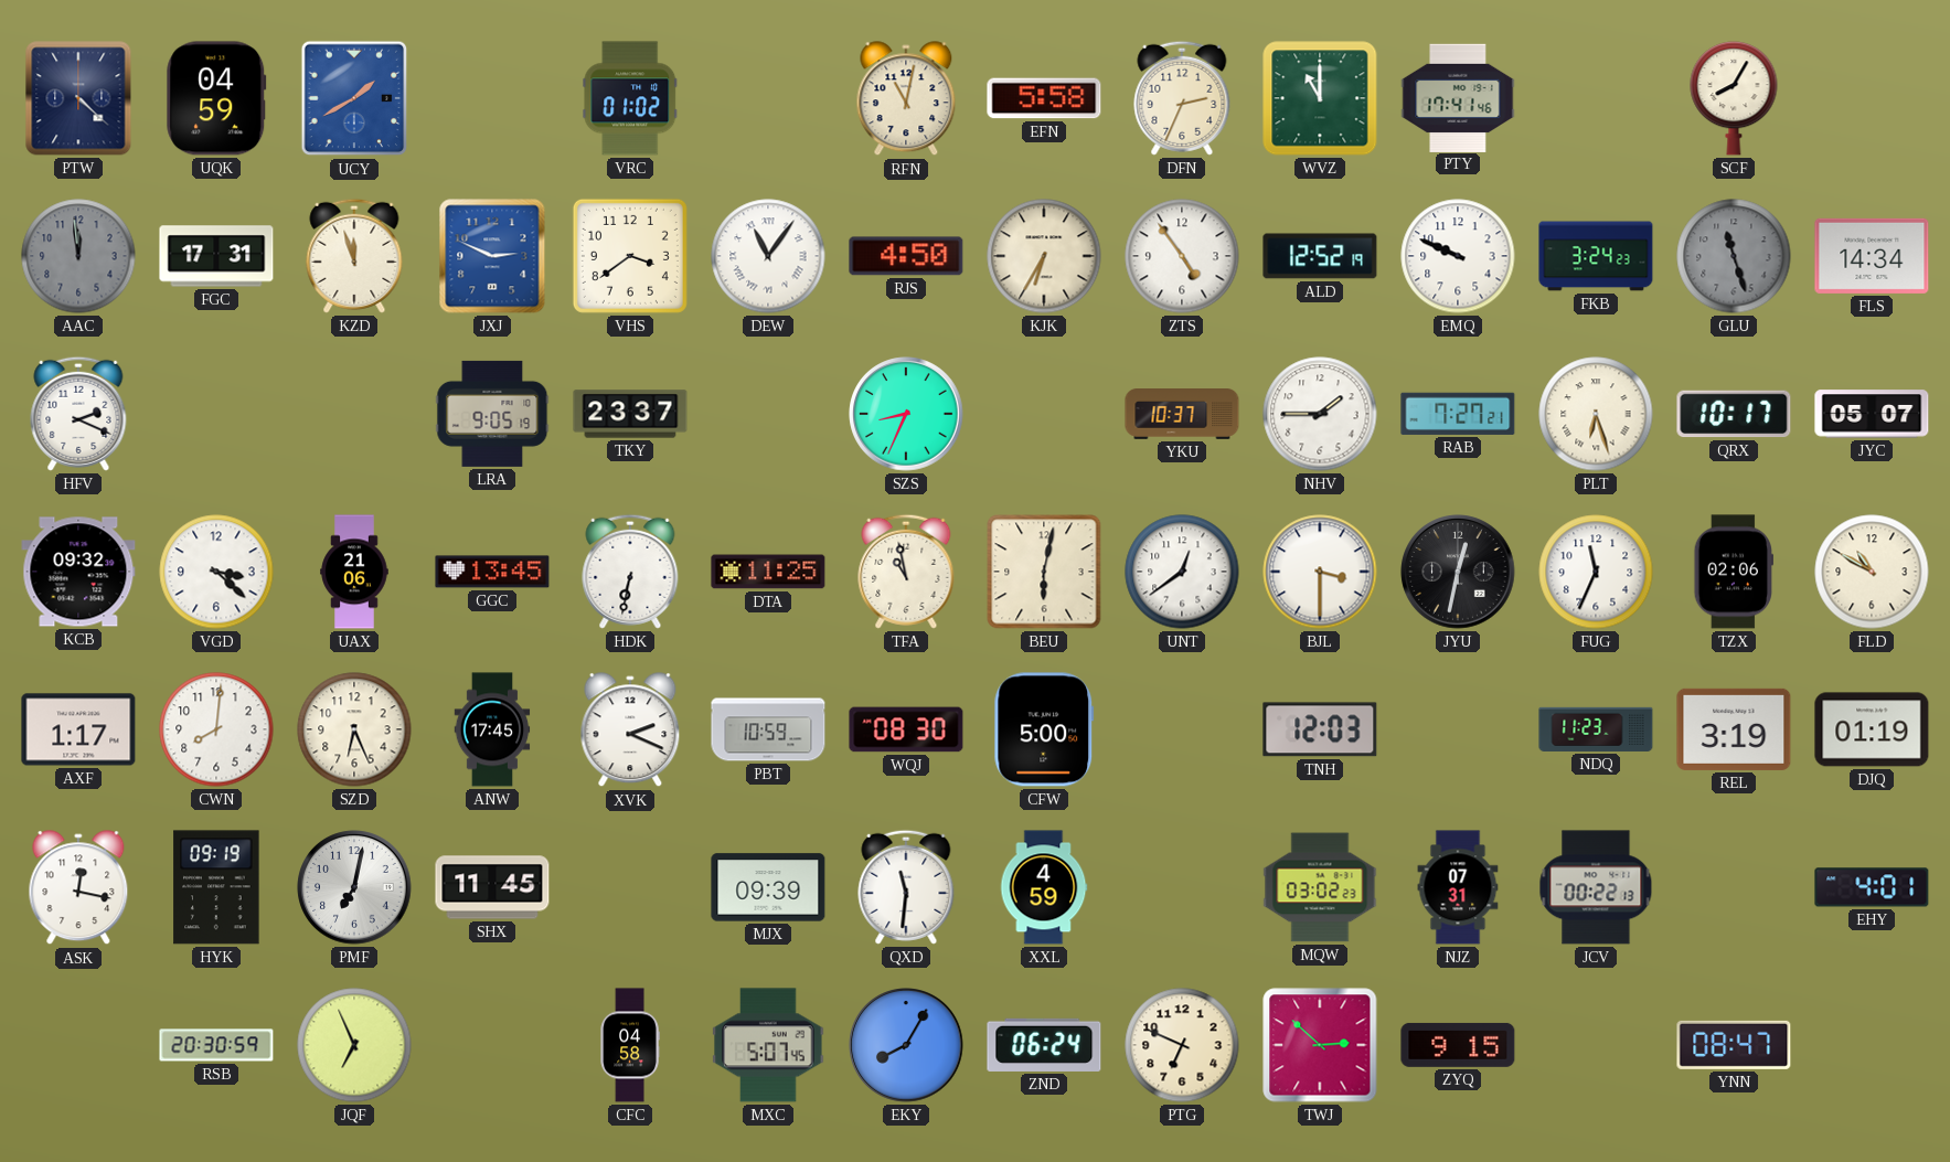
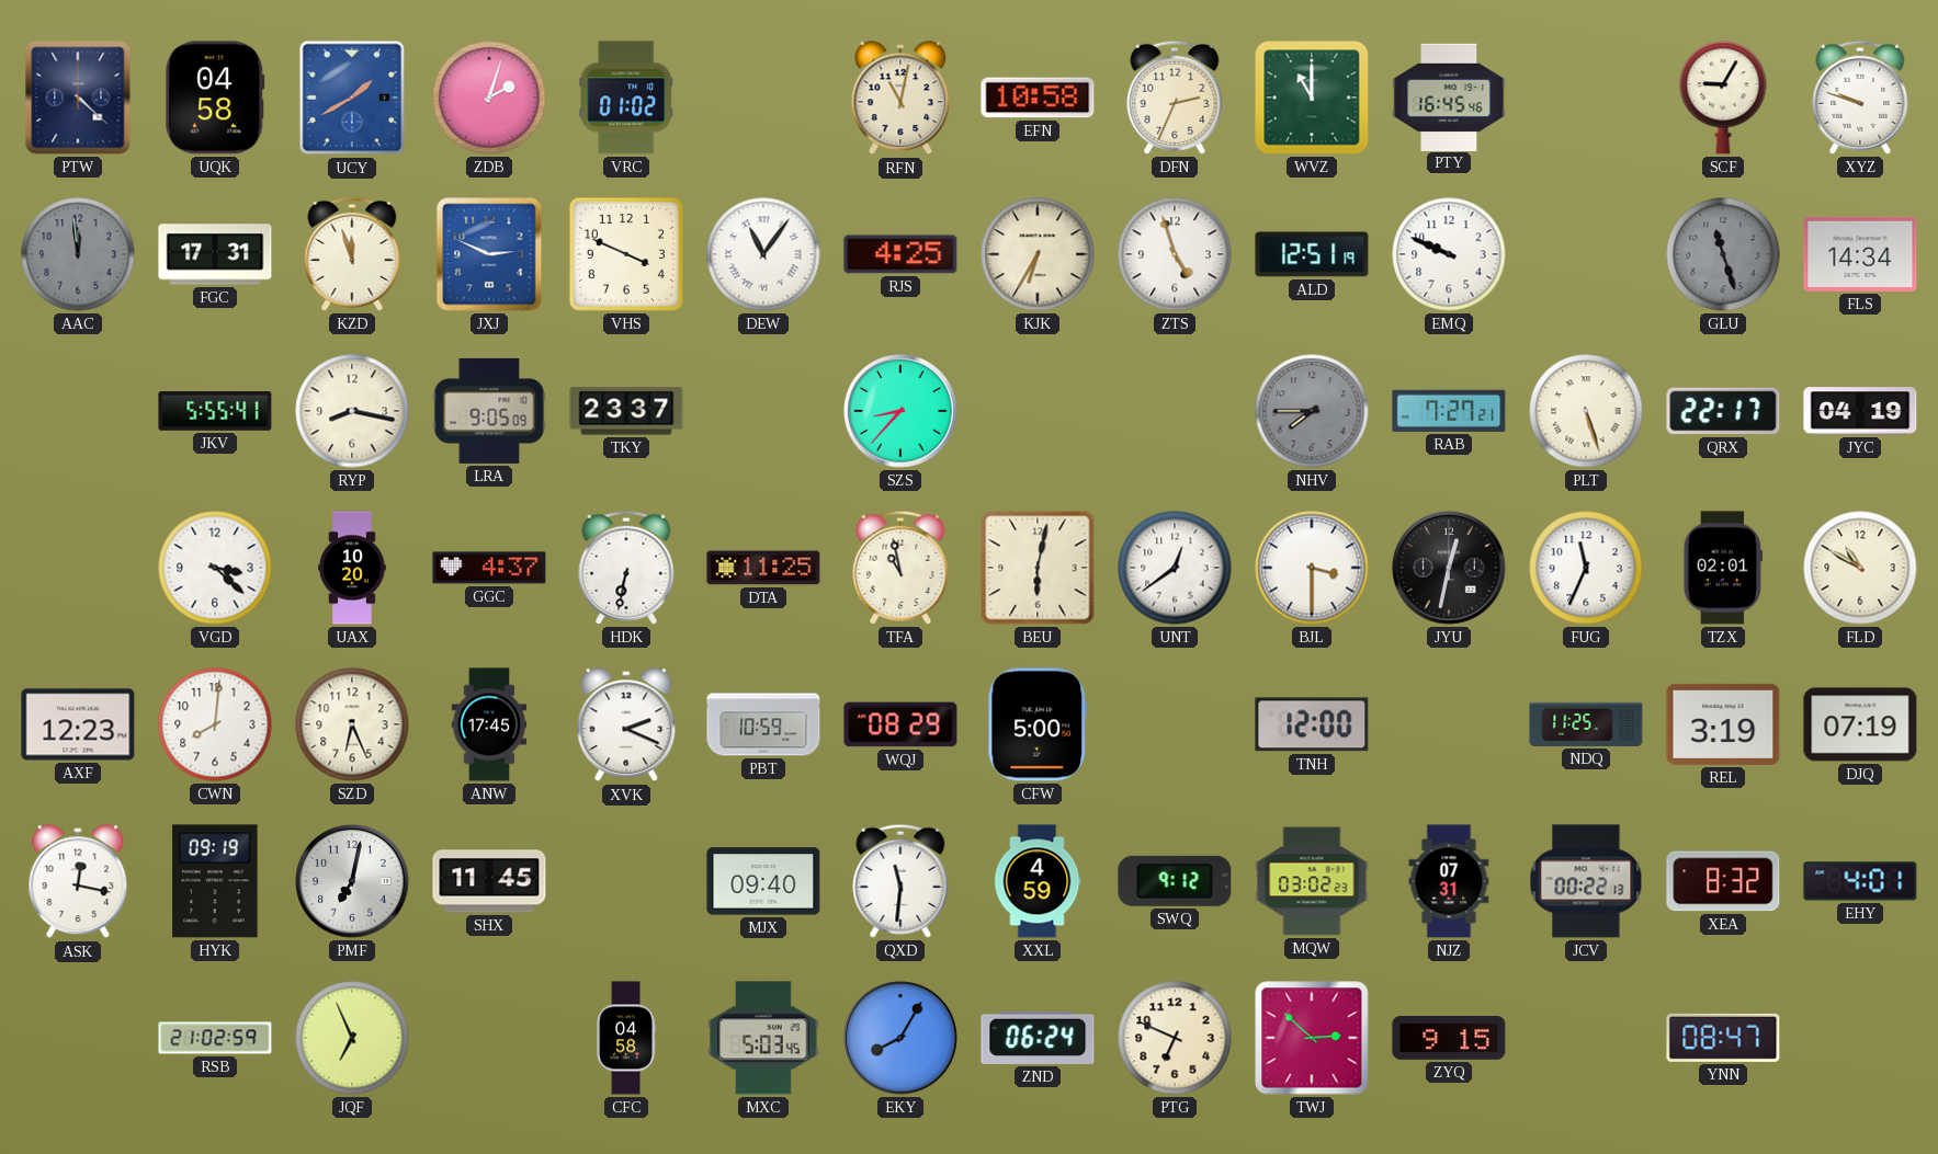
UQK: 04:59 -> 04:58 (215, 98)
ZDB: none -> 2:03 (489, 98)
EFN: 5:58 -> 10:58 (1038, 98)
PTY: 17:41 -> 16:45 (1449, 96)
SCF: 8:05 -> 9:05 (1723, 98)
XYZ: none -> 9:48 (1860, 98)
VHS: 3:39 -> 3:49 (626, 254)
RJS: 4:50 -> 4:25 (900, 254)
ZTS: 4:54 -> 4:57 (1175, 254)
ALD: 12:52 -> 12:51 (1312, 254)
FKB: 3:24 -> none (1596, 256)
HFV: 2:19 -> none (78, 414)
JKV: none -> 5:55 (215, 411)
RYP: none -> 8:17 (352, 411)
LRA: 9:05:19 -> 9:05:09 (489, 411)
SZS: 8:34 -> 8:37 (900, 411)
YKU: 10:37 -> none (1182, 415)
NHV: 1:45 -> 7:45 (1312, 411)
NHV dial: white -> grey (1312, 411)
PLT: 6:27 -> 5:27 (1586, 411)
QRX: 10:17 -> 22:17 (1723, 411)
JYC: 05:07 -> 04:19 (1860, 411)
KCB: 09:32 -> none (78, 572)
UAX: 21:06 -> 10:20 (352, 568)
GGC: 13:45 -> 4:37 (489, 568)
TZX: 02:06 -> 02:01 (1722, 568)
AXF: 1:17 -> 12:23 (78, 724)
WQJ: 08:30 -> 08:29 (900, 724)
TNH: 12:03 -> 12:00 (1312, 724)
NDQ: 11:23 -> 11:25 (1586, 724)
DJQ: 01:19 -> 07:19 (1860, 724)
MJX: 09:39 -> 09:40 (763, 881)
SWQ: none -> 9:12 (1175, 881)
XEA: none -> 8:32 (1723, 881)
RSB: 20:30 -> 21:02 (215, 1038)
MXC: 5:07 -> 5:03 (763, 1038)
